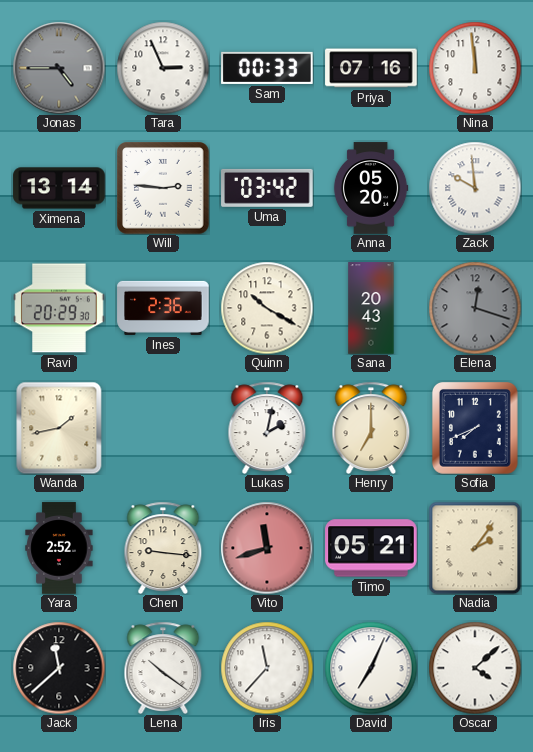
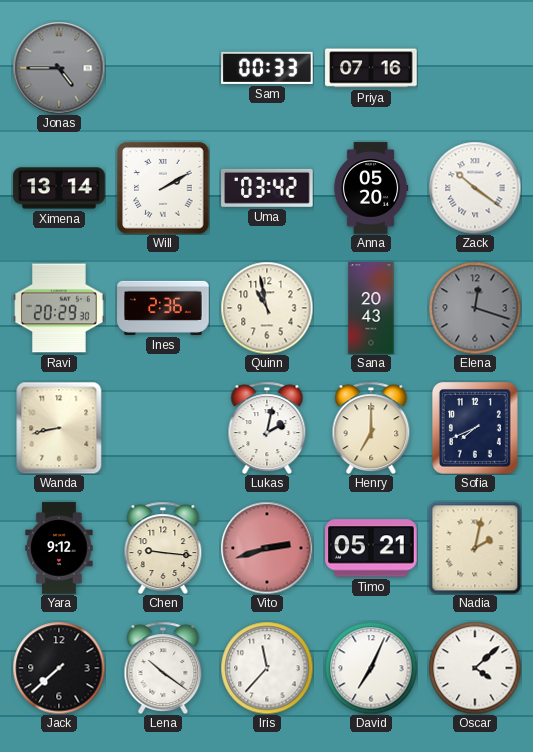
Tara: 2:56 -> none (163, 68)
Nina: 11:59 -> none (475, 68)
Will: 2:46 -> 2:10 (163, 188)
Zack: 9:59 -> 10:21 (475, 188)
Quinn: 10:20 -> 10:58 (267, 308)
Wanda: 1:43 -> 8:43 (59, 428)
Yara: 2:52 -> 9:12 (59, 548)
Vito: 11:42 -> 2:42 (267, 548)
Nadia: 2:06 -> 2:02 (475, 548)
Jack: 11:38 -> 7:38 (59, 668)
